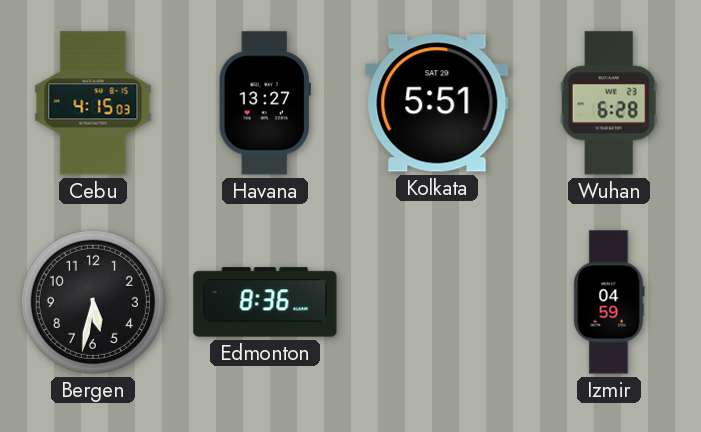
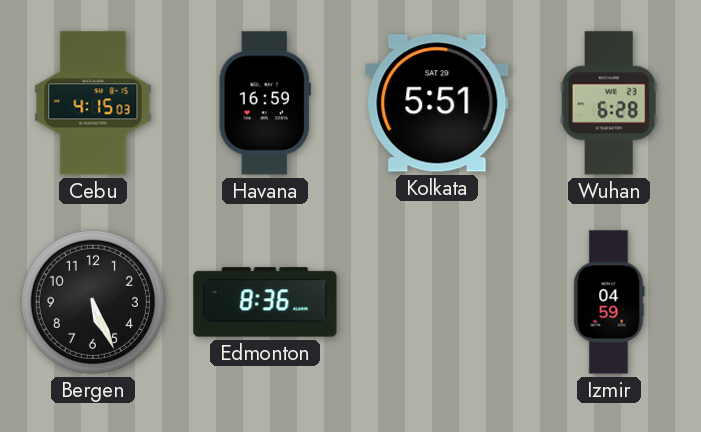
Havana: 13:27 -> 16:59 (265, 103)
Bergen: 5:32 -> 5:26 (93, 302)
